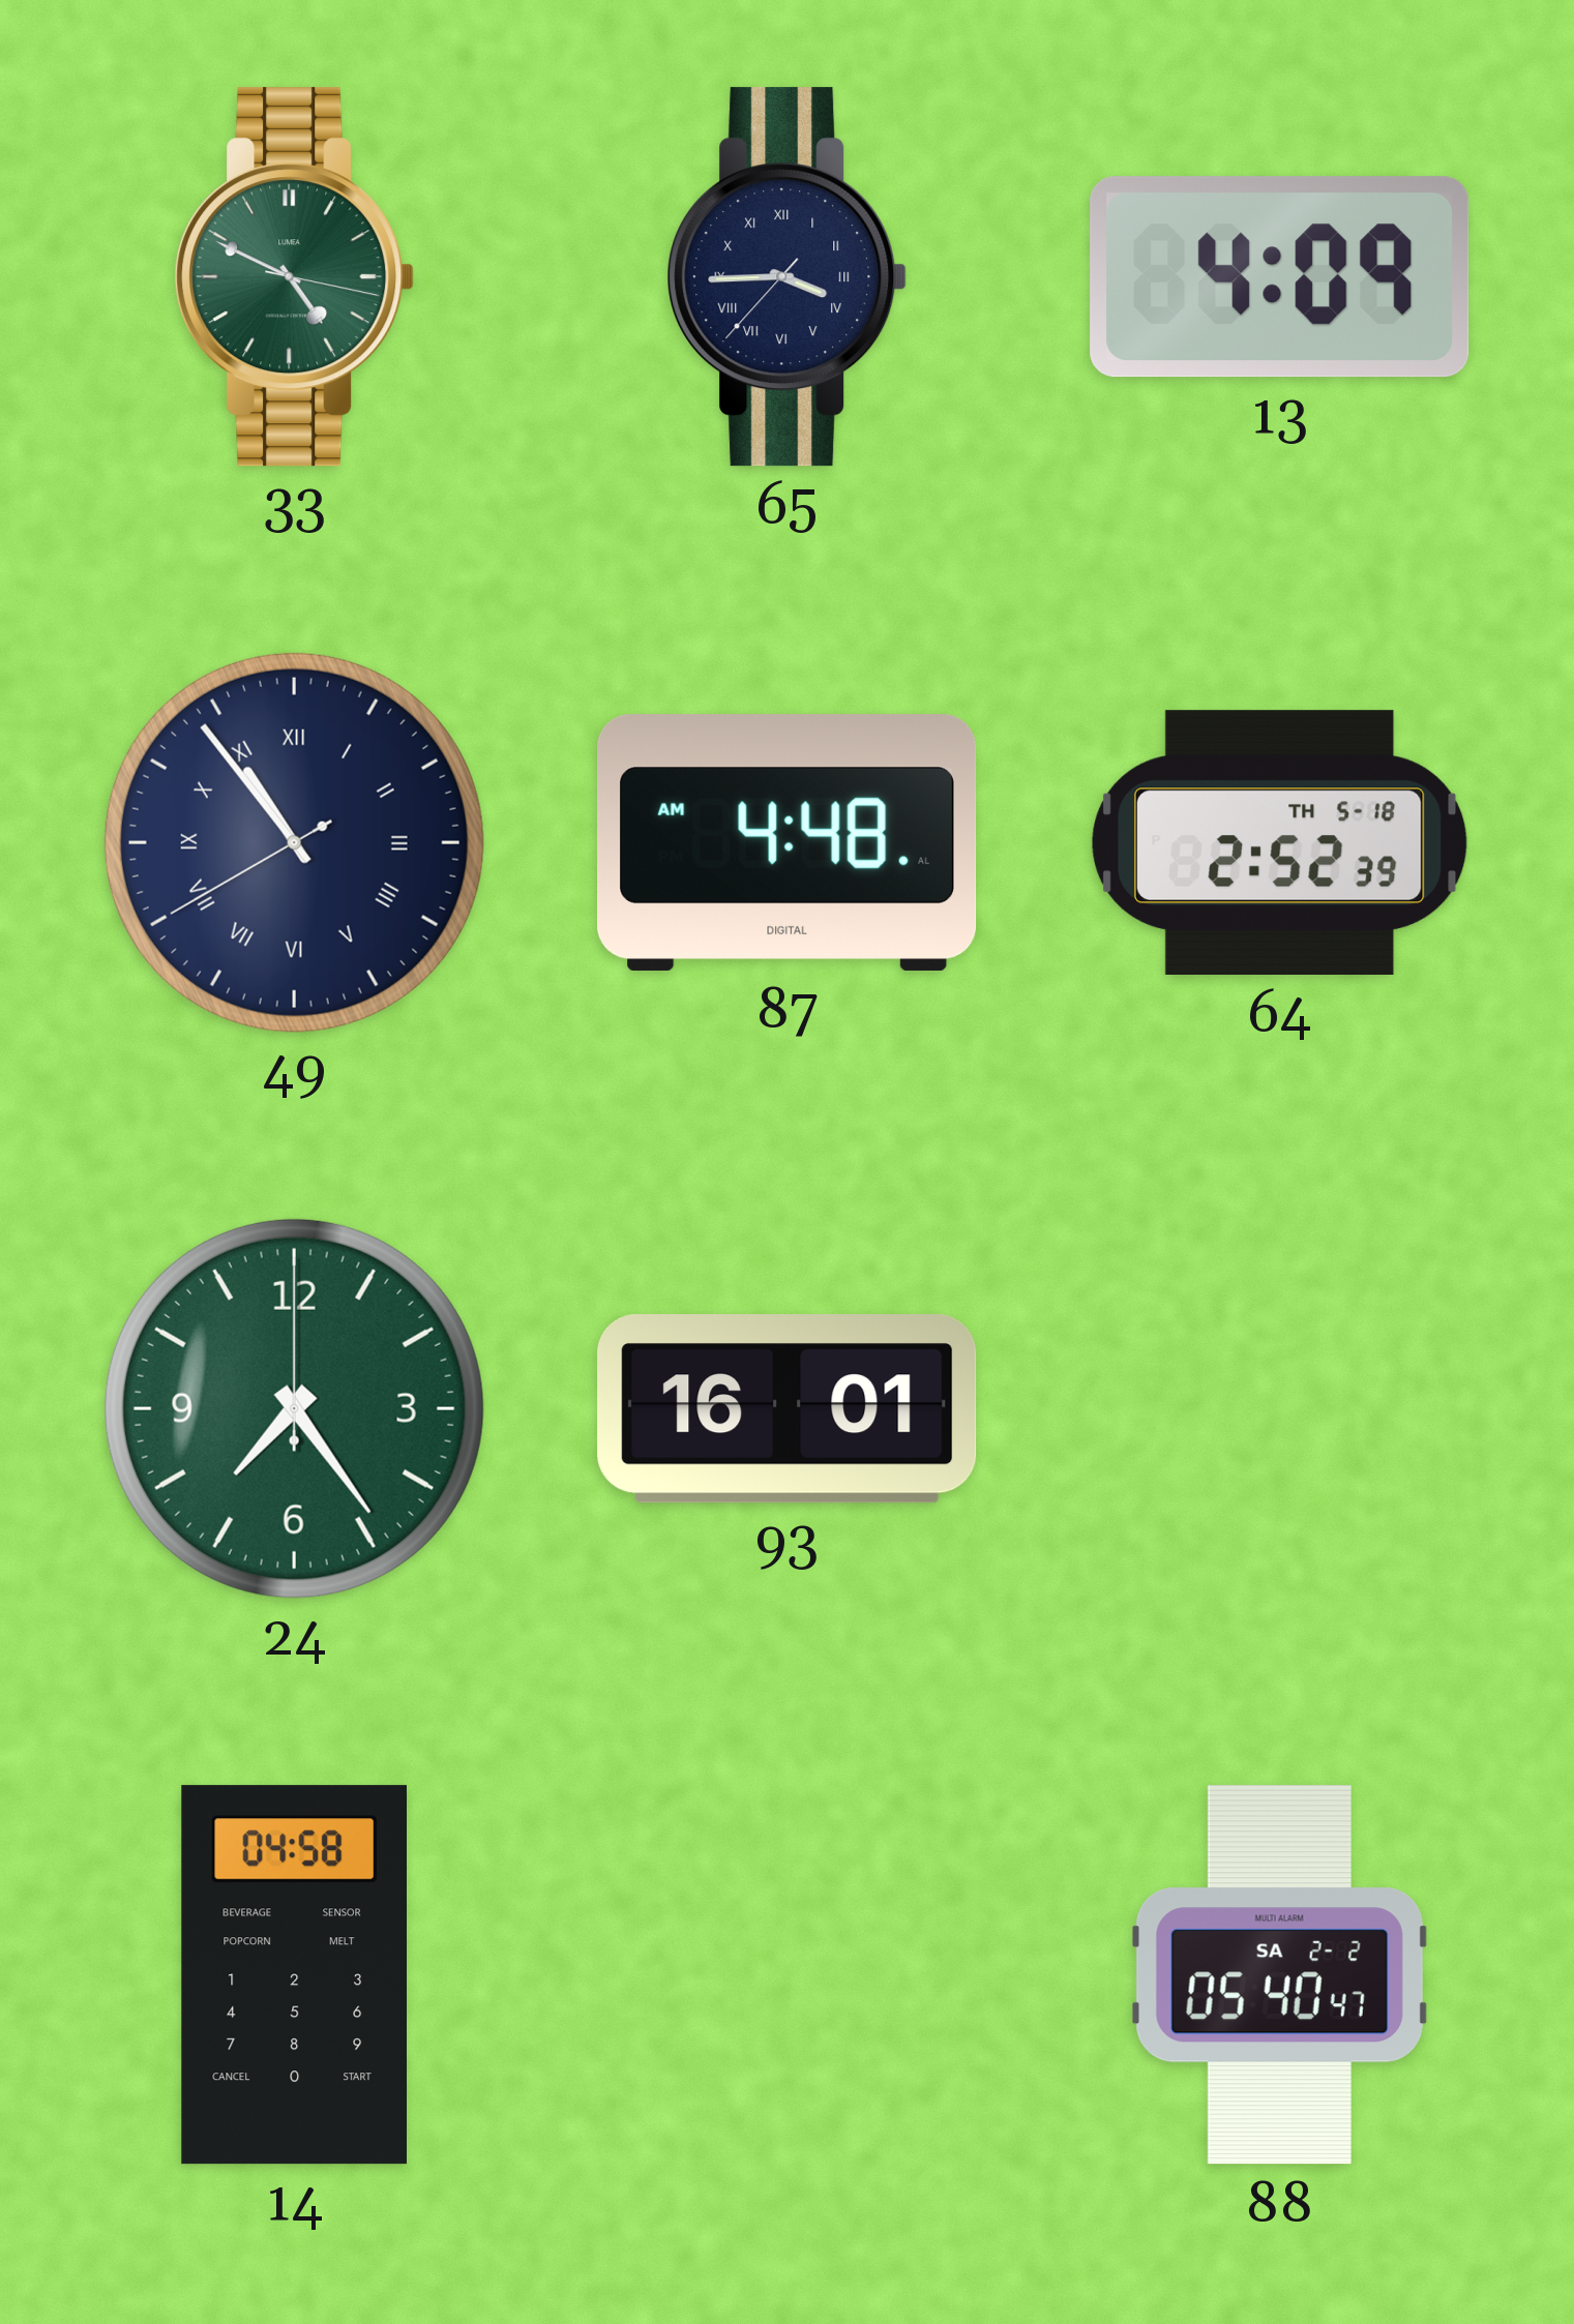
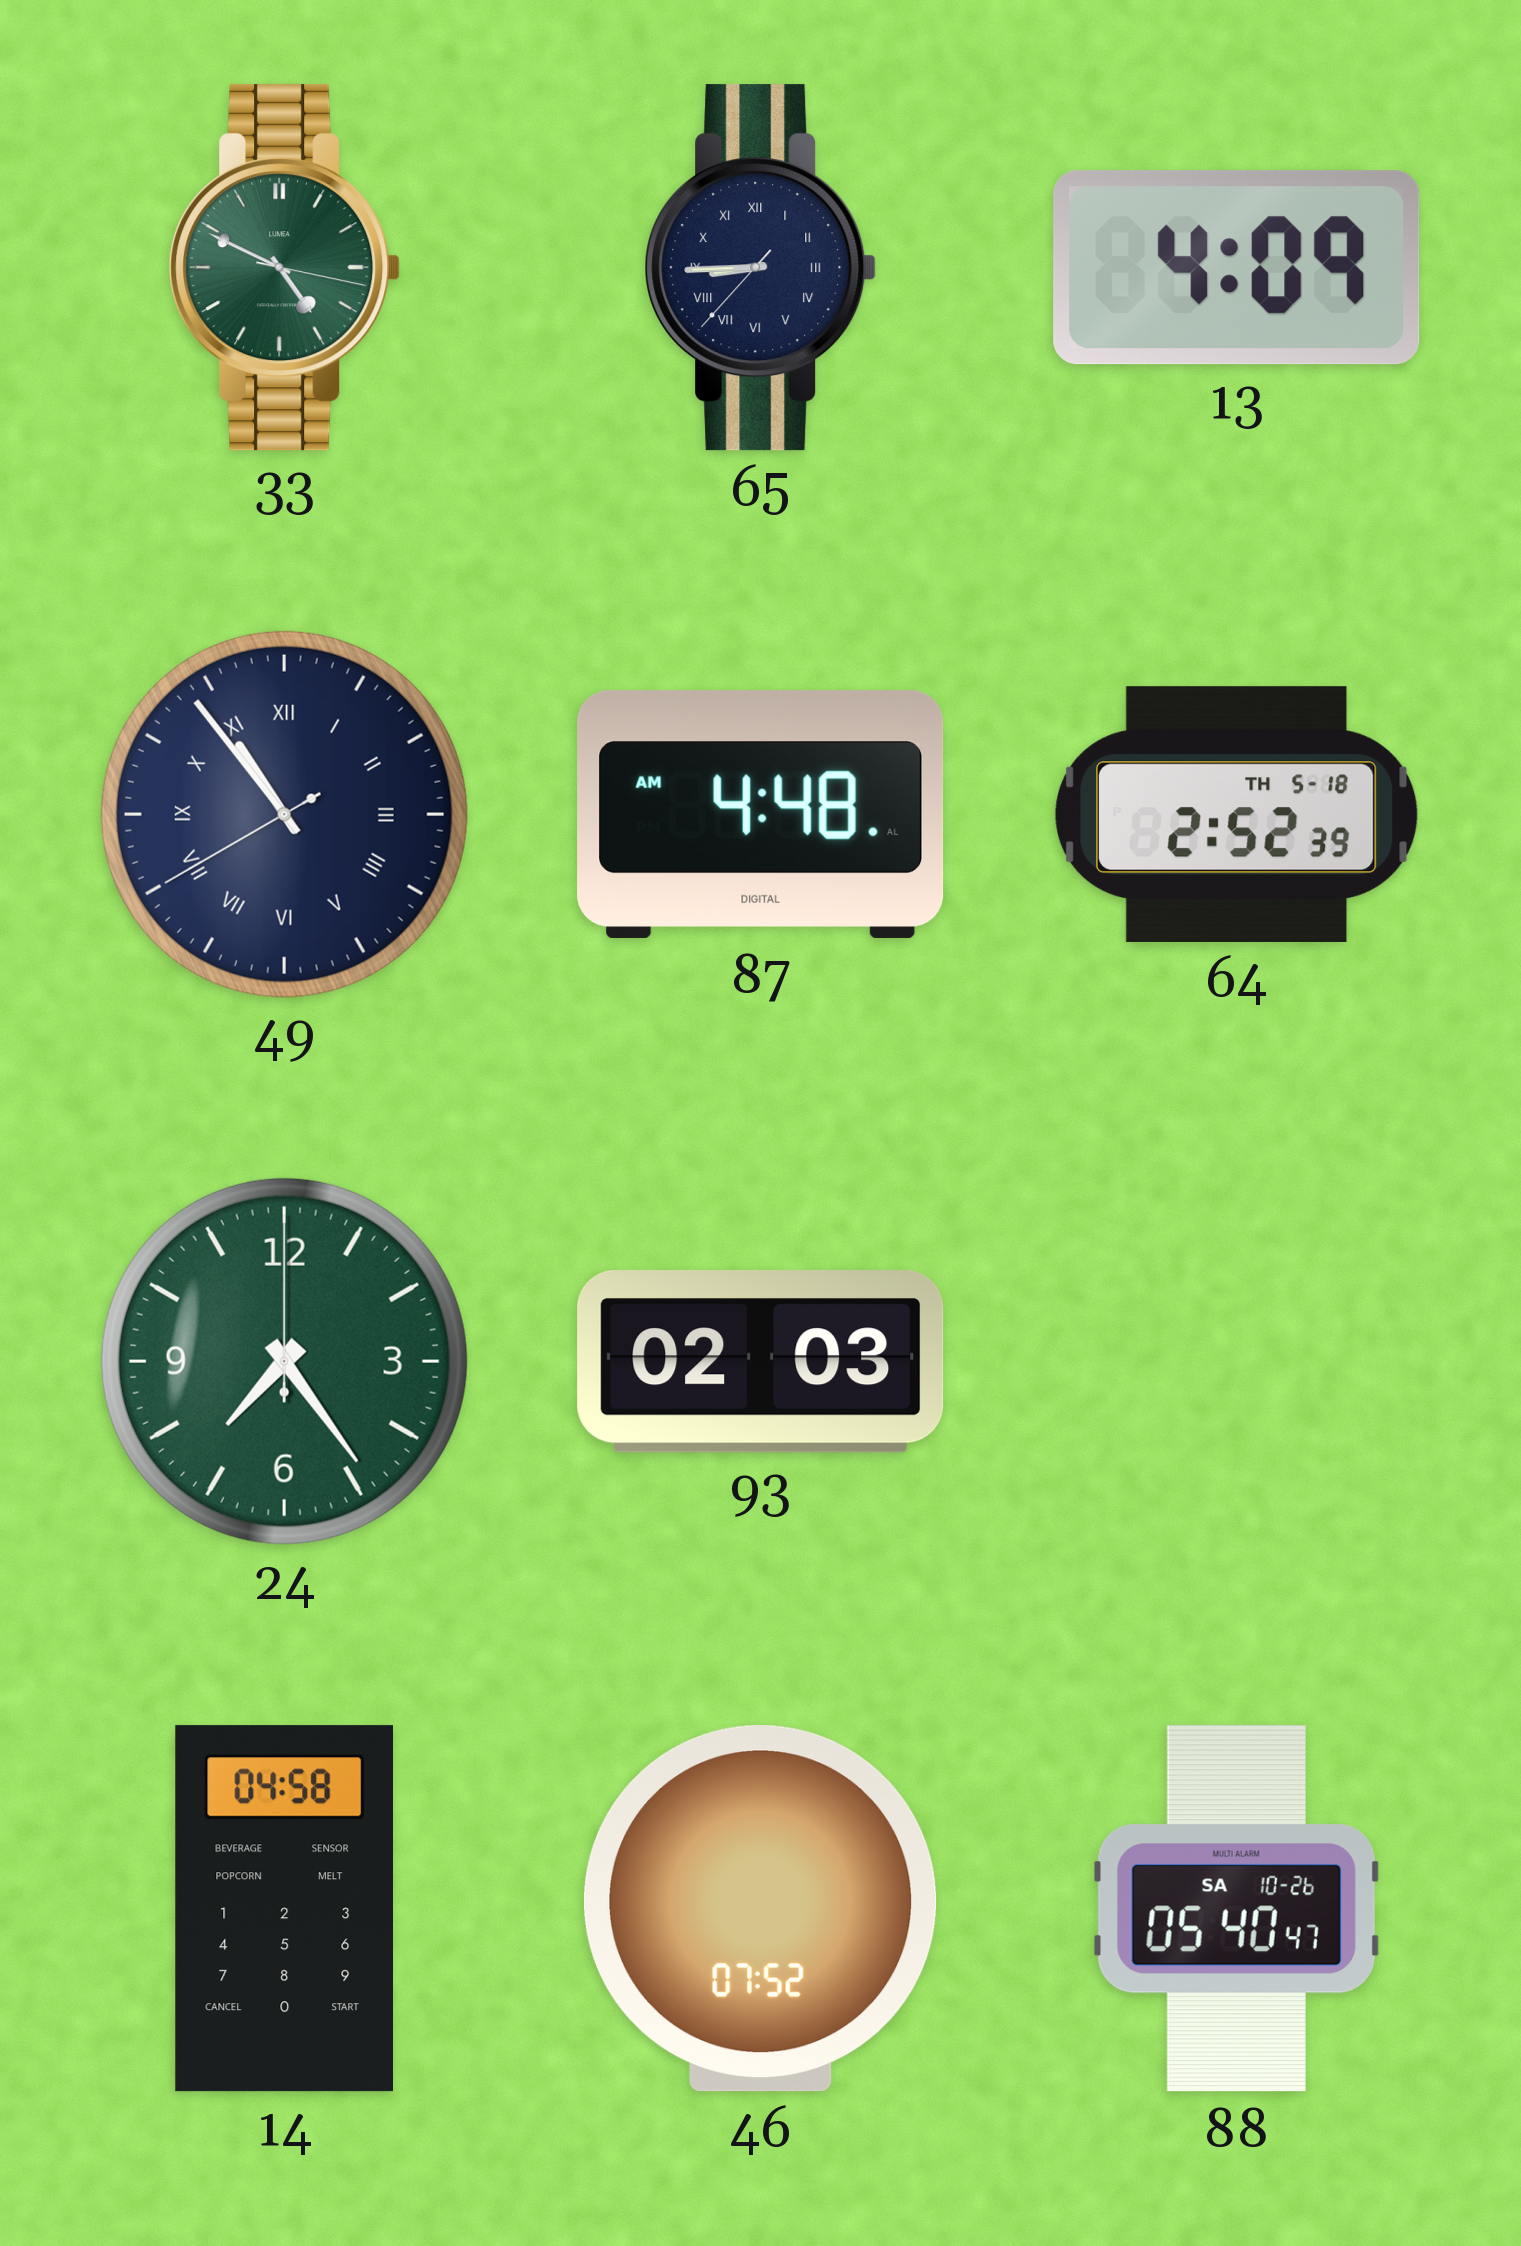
65: 3:44 -> 8:44 (761, 268)
93: 16:01 -> 02:03 (761, 1362)
46: none -> 07:52 (760, 1909)
88 date: SA 2-2 -> SA 10-26 (1236, 1909)
